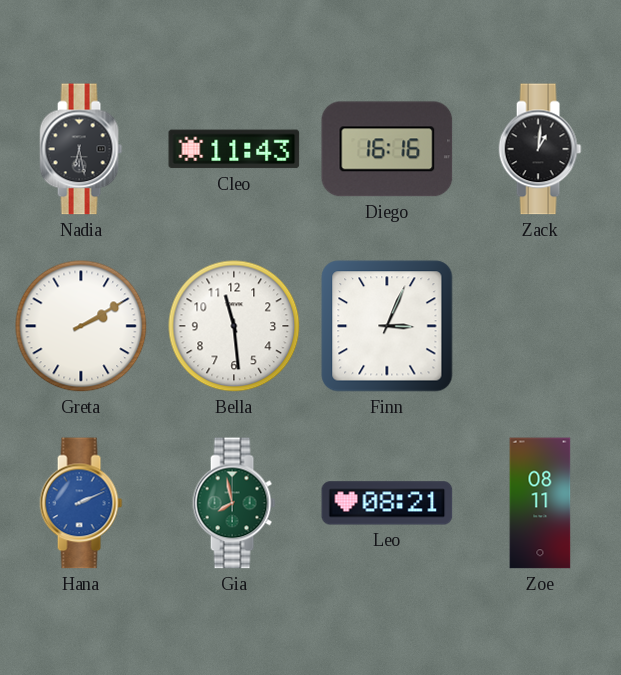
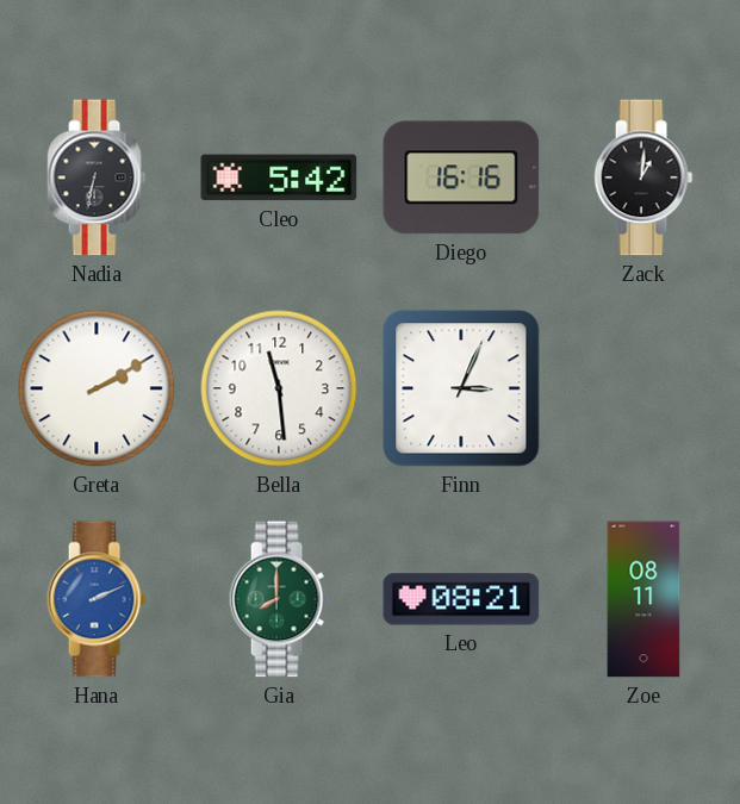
Nadia: 6:28 -> 6:32 (97, 177)
Cleo: 11:43 -> 5:42 (279, 177)
Gia: 7:58 -> 8:00 (279, 599)
